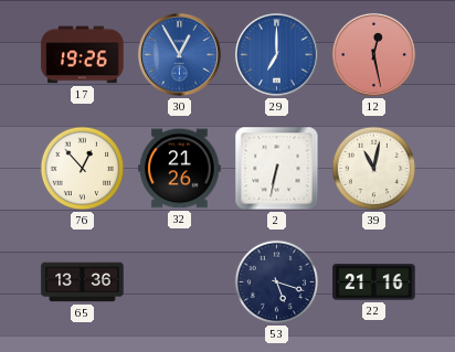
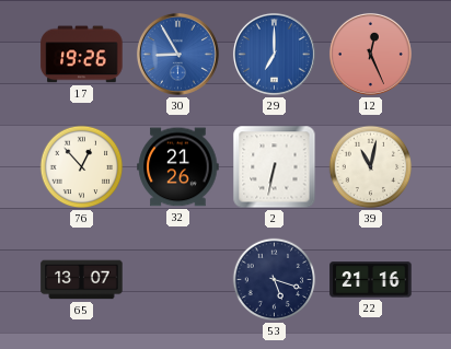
30: 12:55 -> 8:55 (177, 54)
12: 12:28 -> 12:26 (370, 54)
65: 13:36 -> 13:07 (82, 280)
